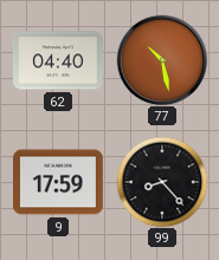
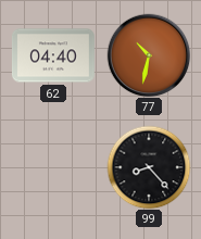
77: 10:28 -> 10:32 (149, 55)
9: 17:59 -> none (58, 182)
